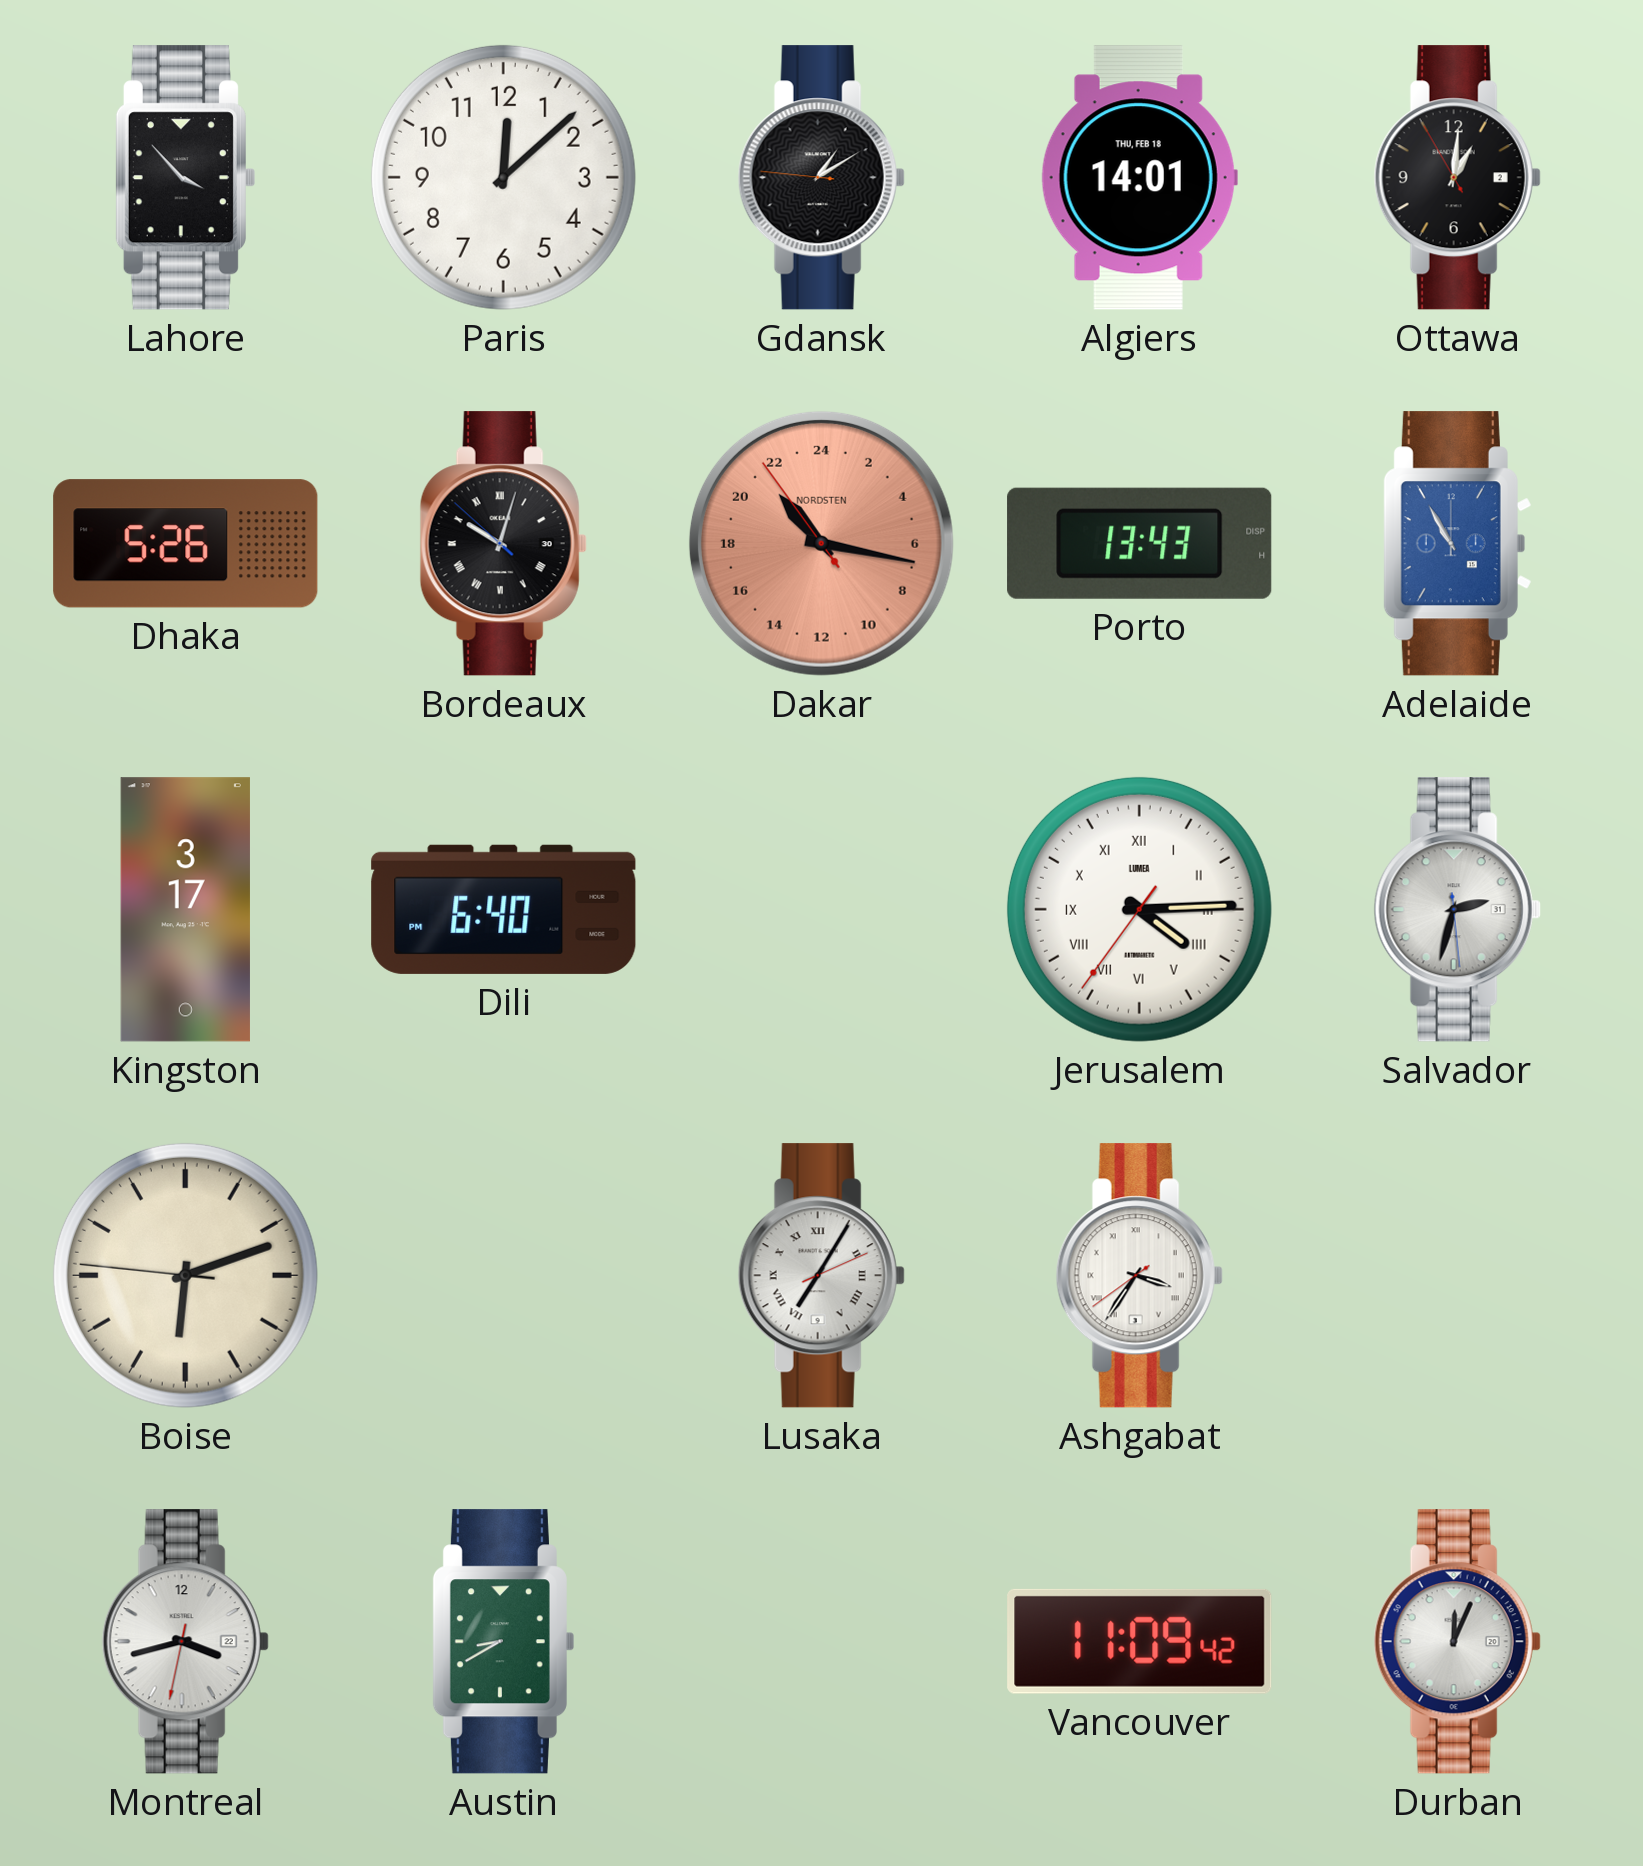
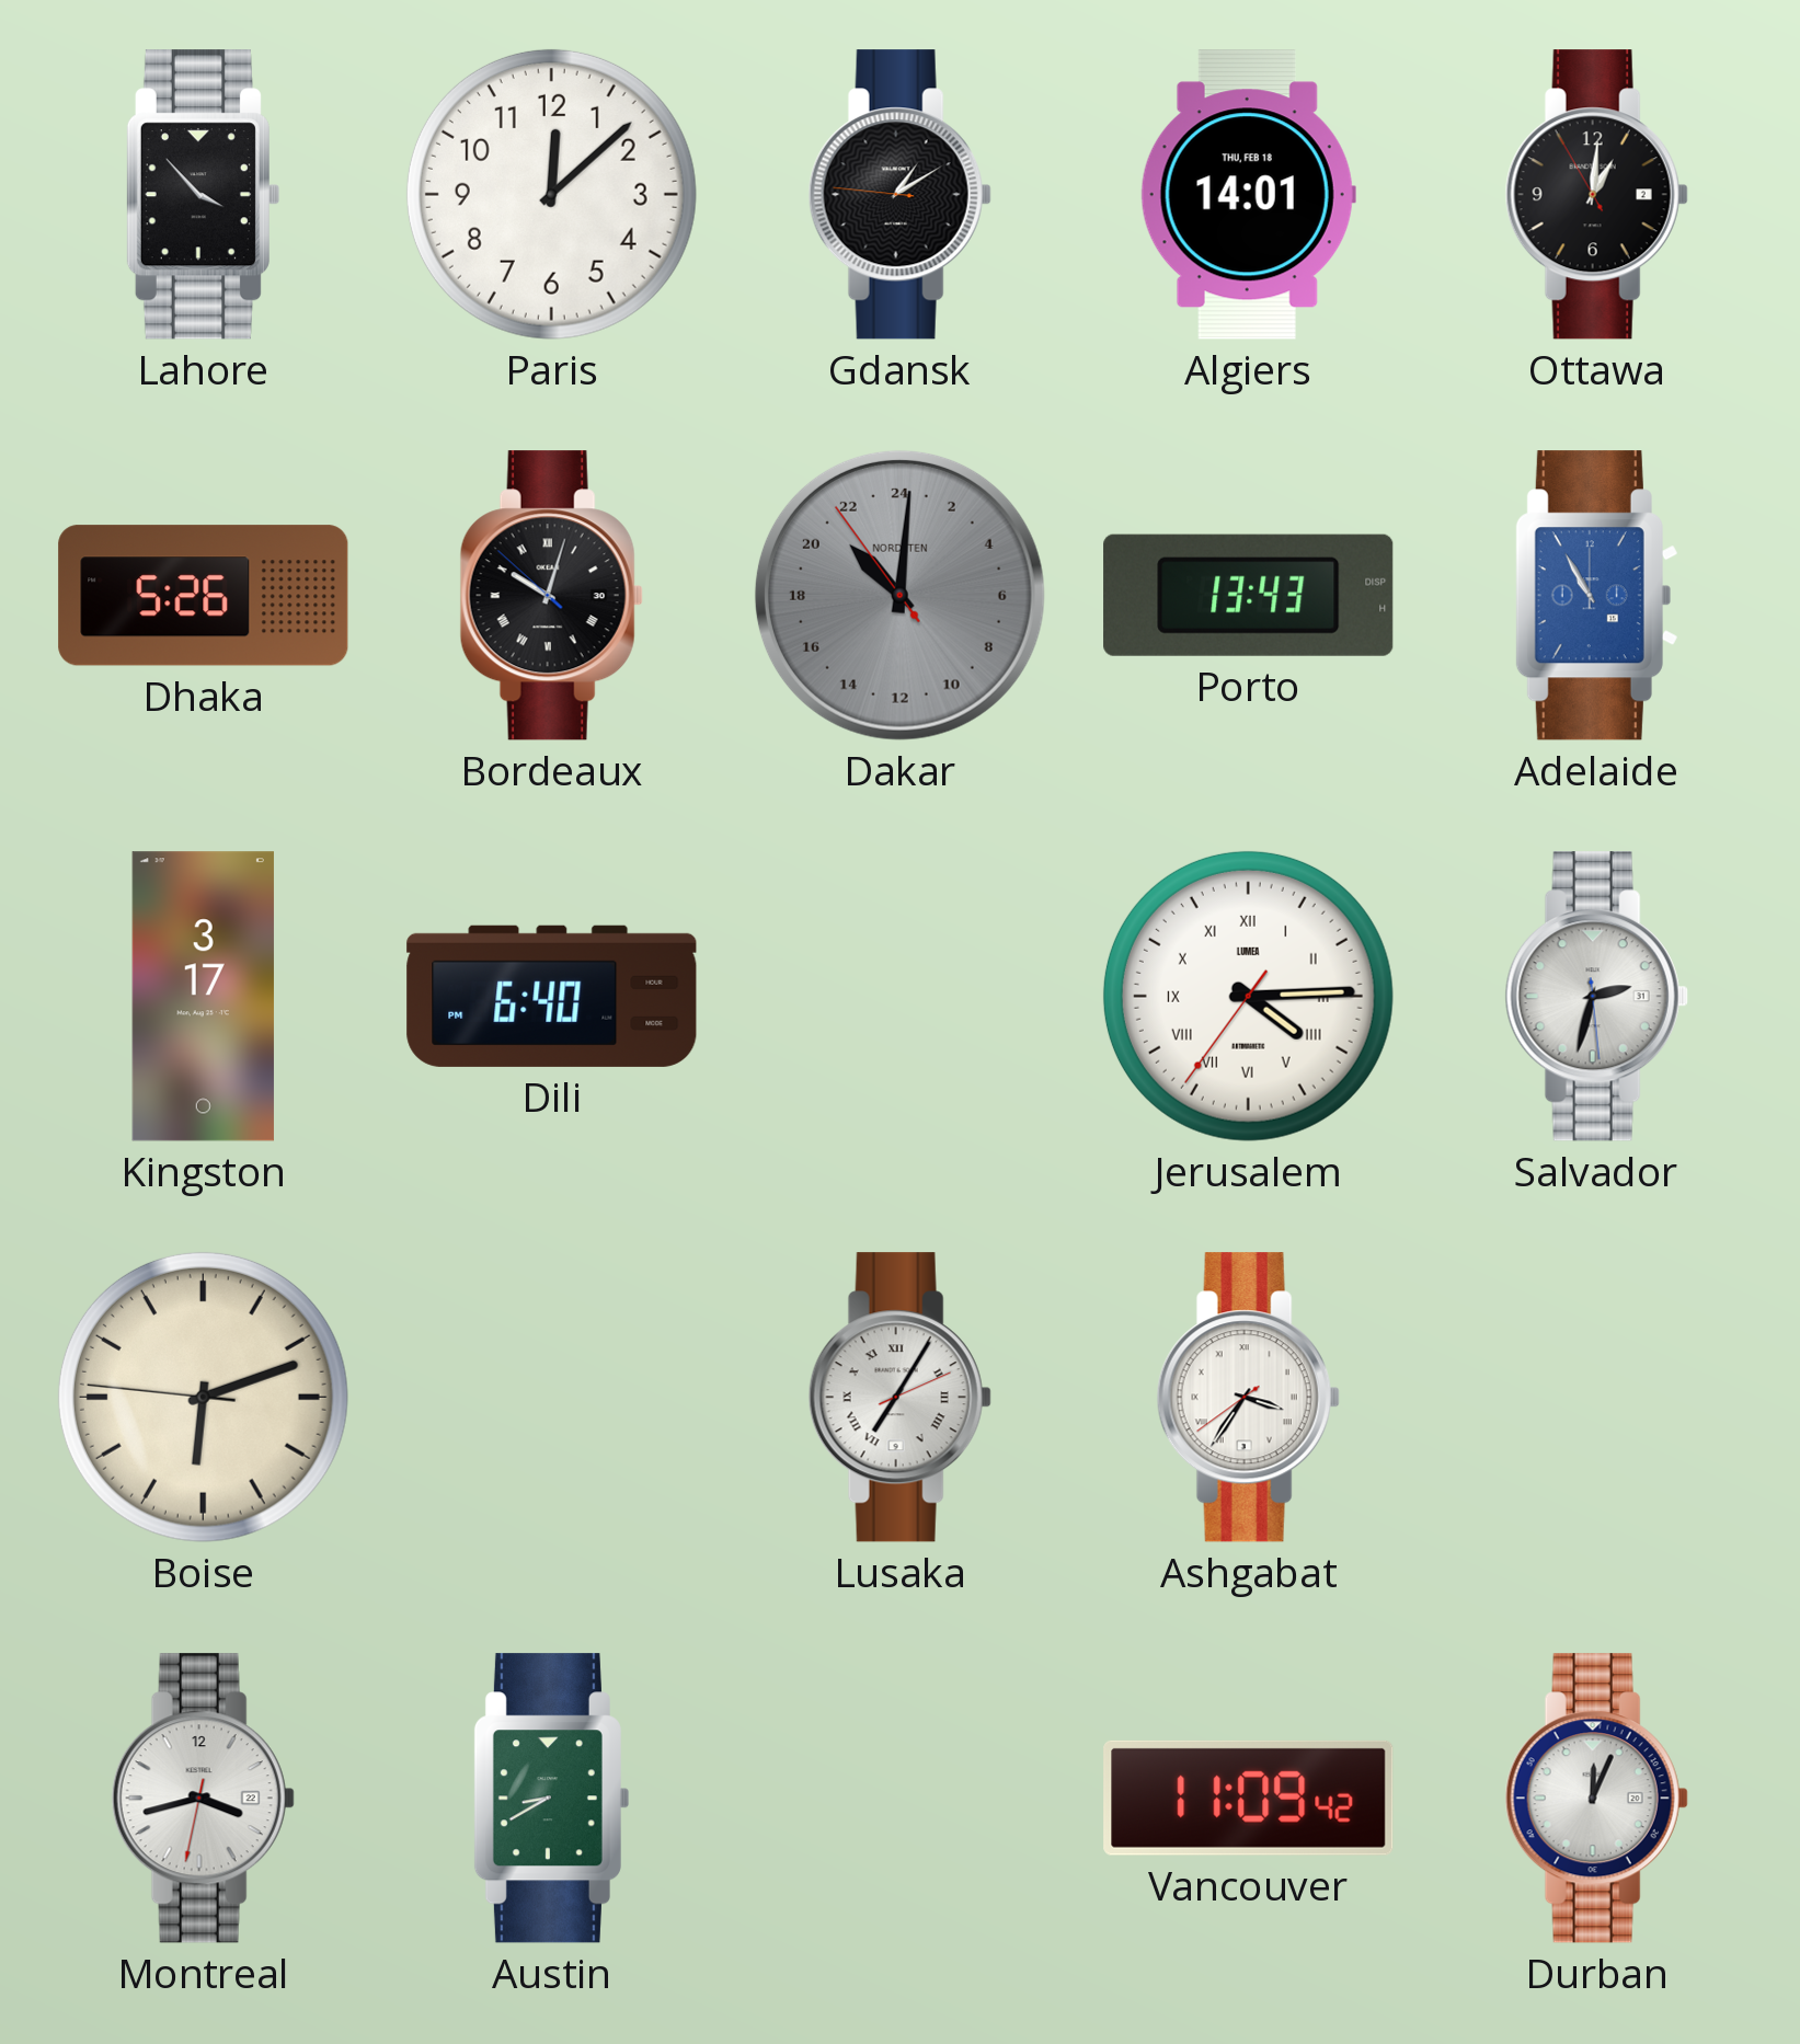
Dakar: 21:16 -> 21:00 (899, 595)
Dakar dial: salmon -> grey (899, 595)
